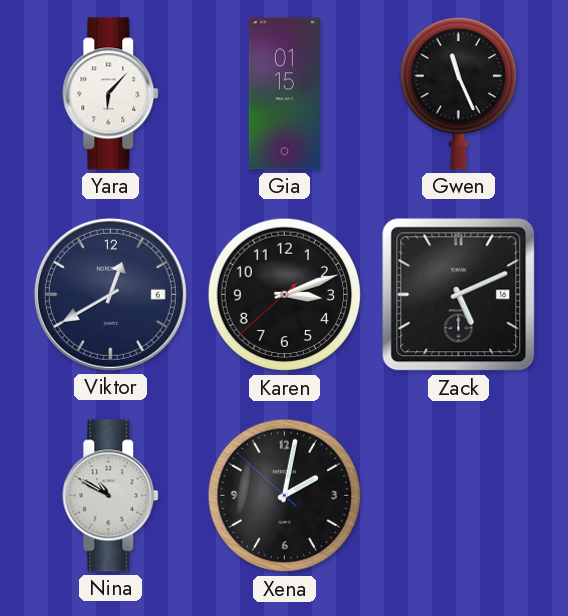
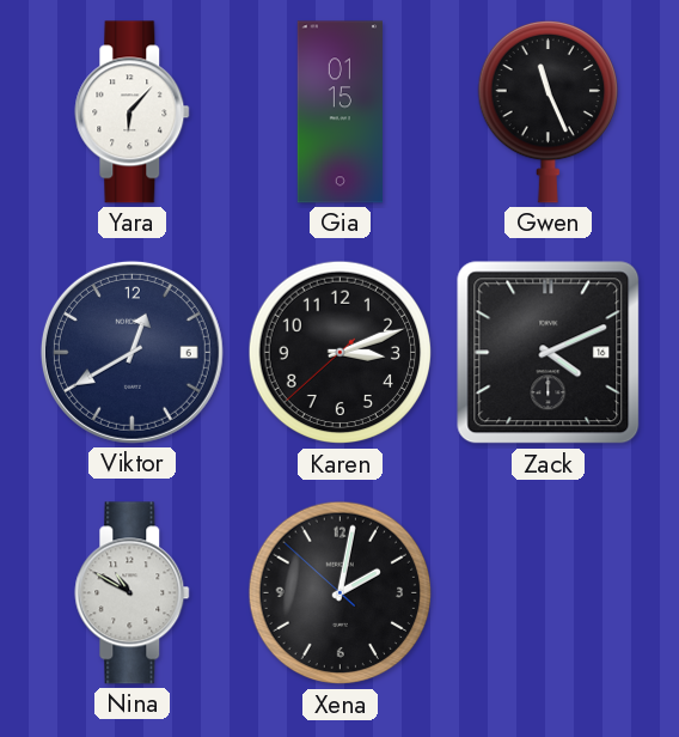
Zack: 5:11 -> 4:11 (549, 353)
